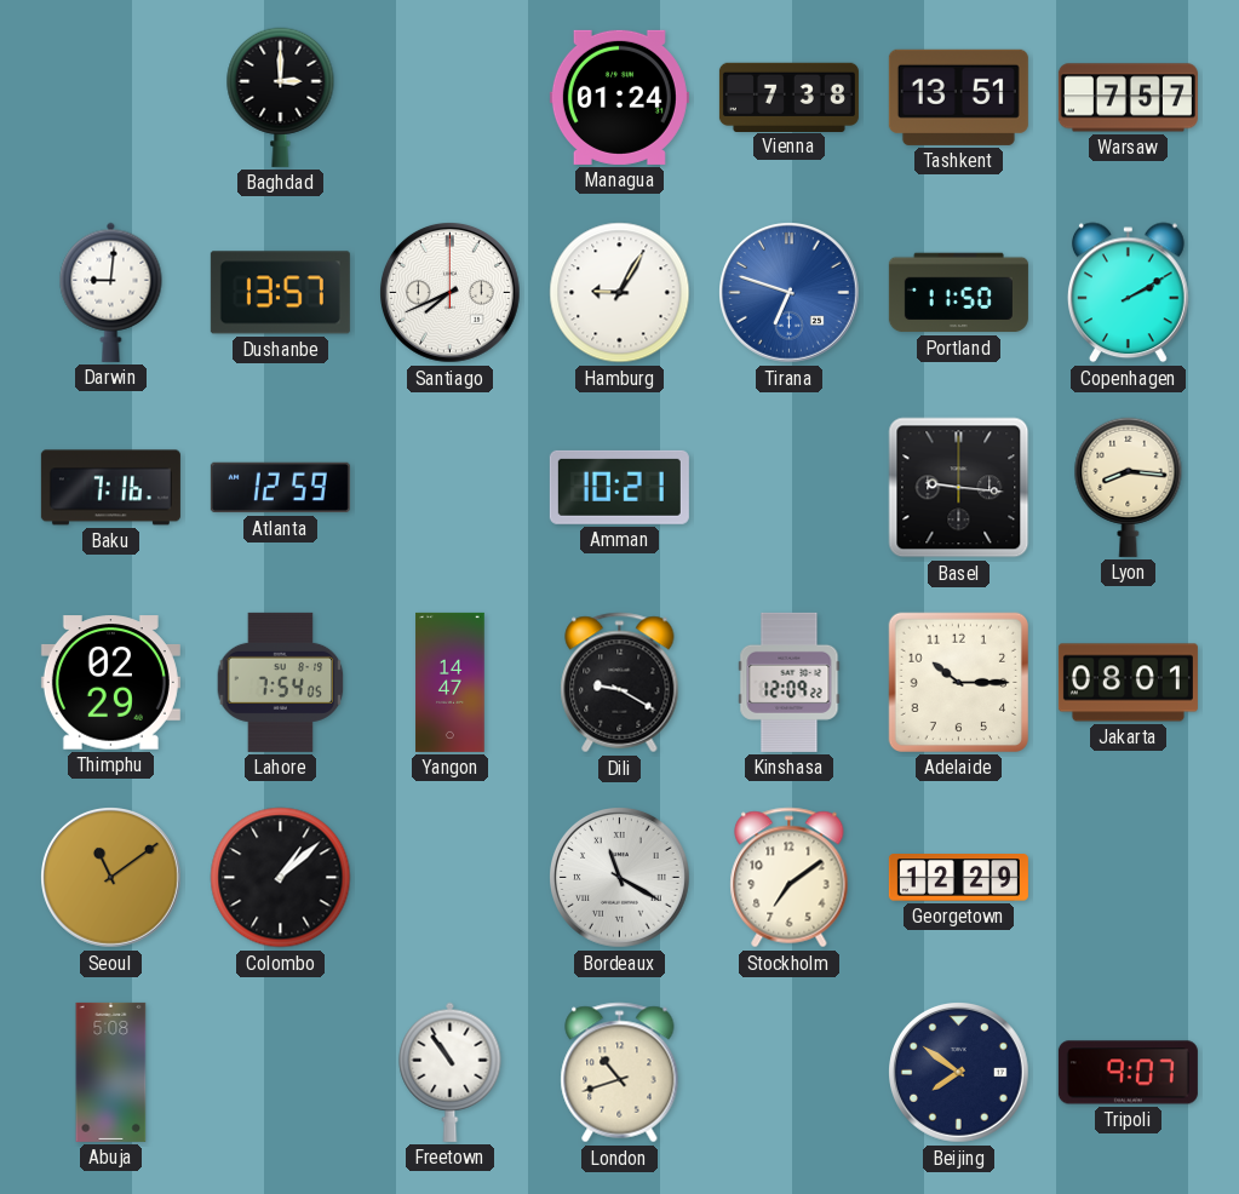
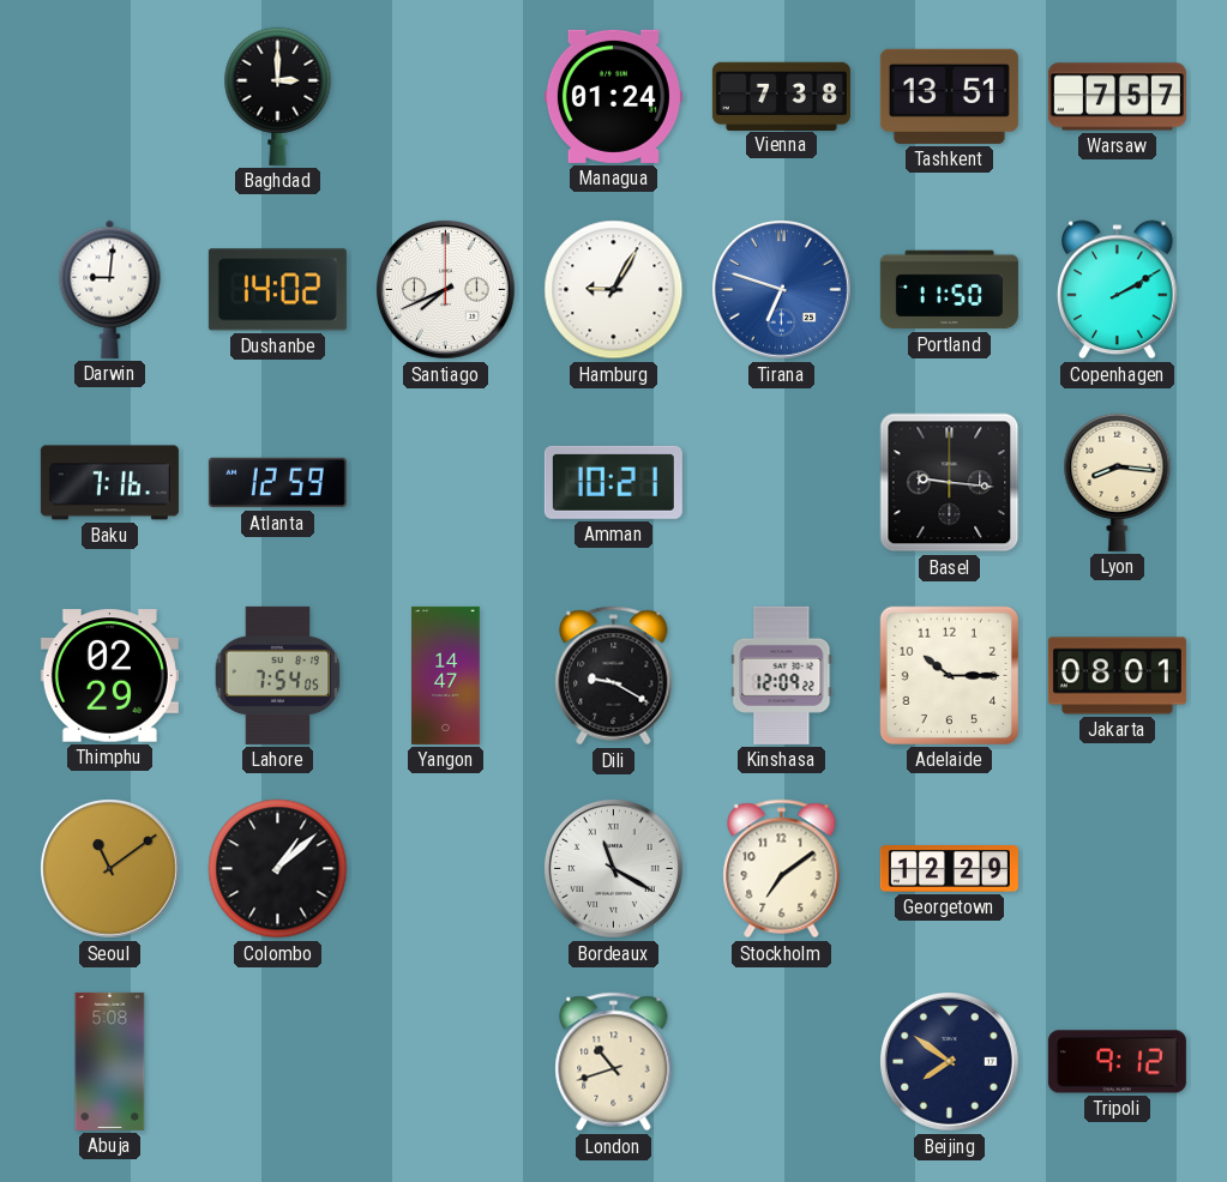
Dushanbe: 13:57 -> 14:02 (277, 290)
Freetown: 10:54 -> none (451, 1072)
Tripoli: 9:07 -> 9:12 (1117, 1062)
